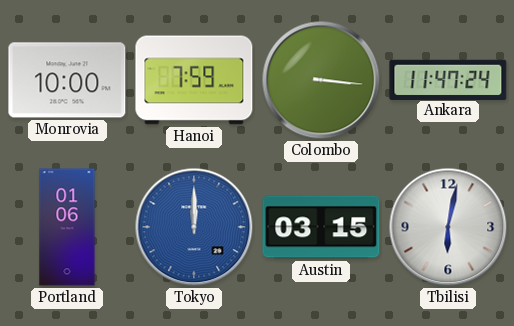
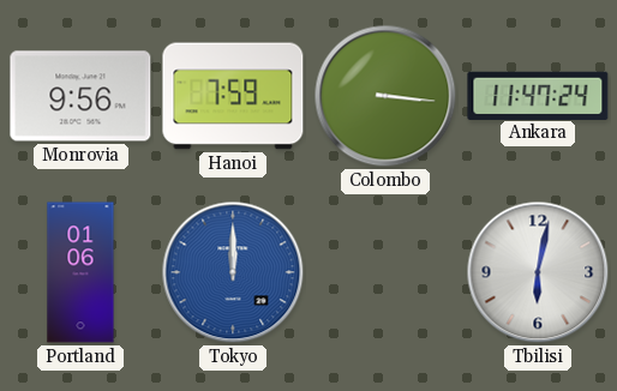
Monrovia: 10:00 -> 9:56 (80, 96)
Austin: 03:15 -> none (321, 227)
